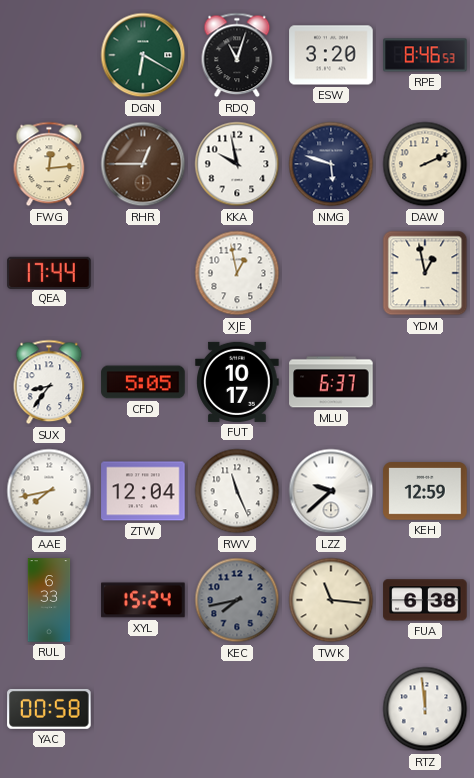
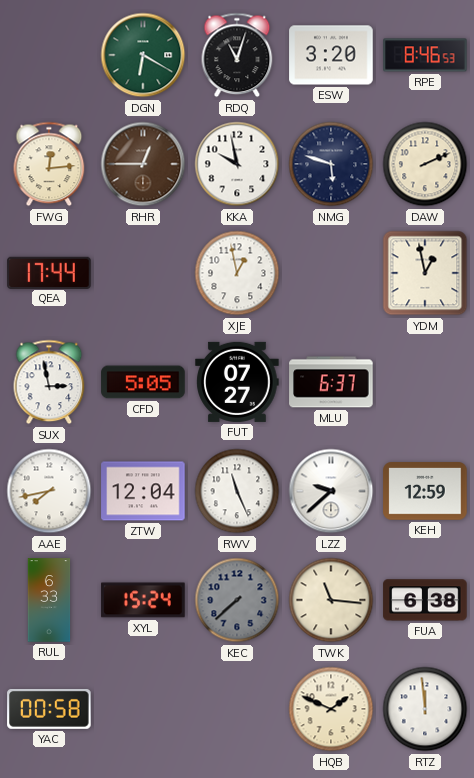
SUX: 8:36 -> 2:58 (49, 382)
FUT: 10:17 -> 07:27 (237, 382)
KEC: 7:43 -> 7:38 (237, 600)
HQB: none -> 1:49 (331, 709)
